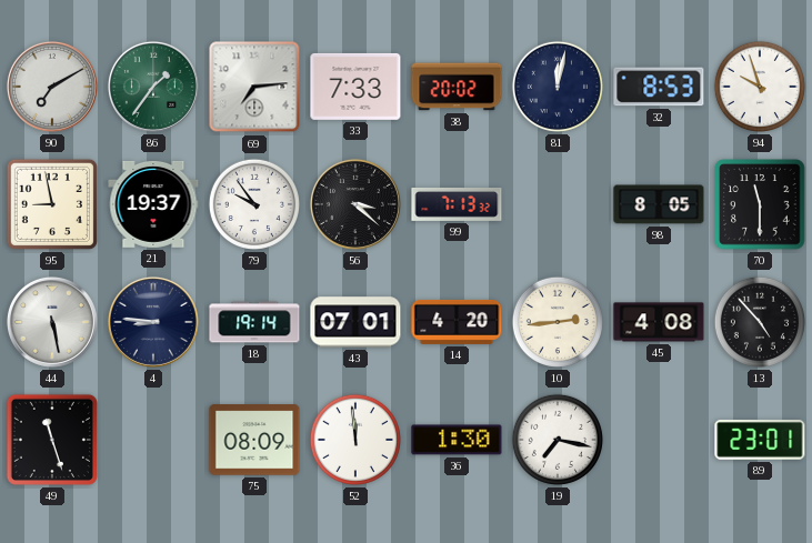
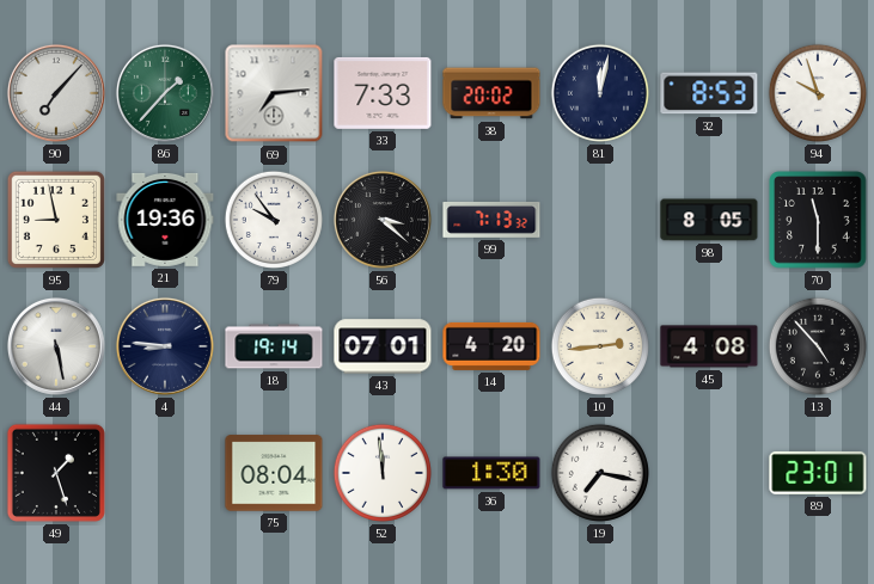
90: 7:10 -> 7:07 (56, 93)
86: 1:36 -> 1:37 (165, 93)
21: 19:37 -> 19:36 (165, 220)
49: 11:27 -> 1:27 (56, 473)
75: 08:09 -> 08:04 (274, 473)
